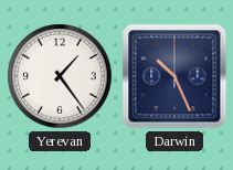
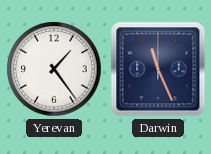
Darwin: 10:26 -> 11:26 (158, 69)
